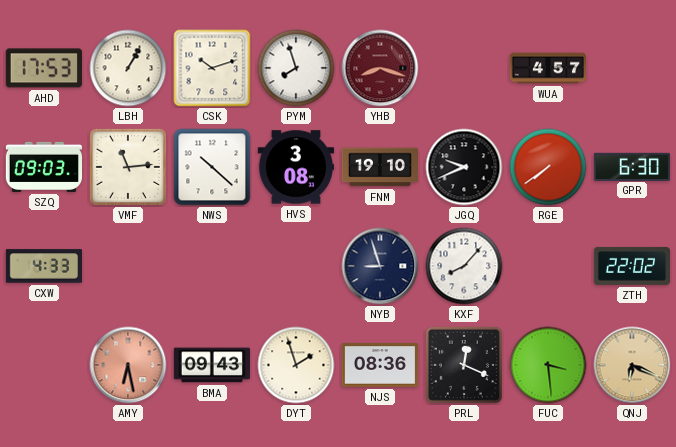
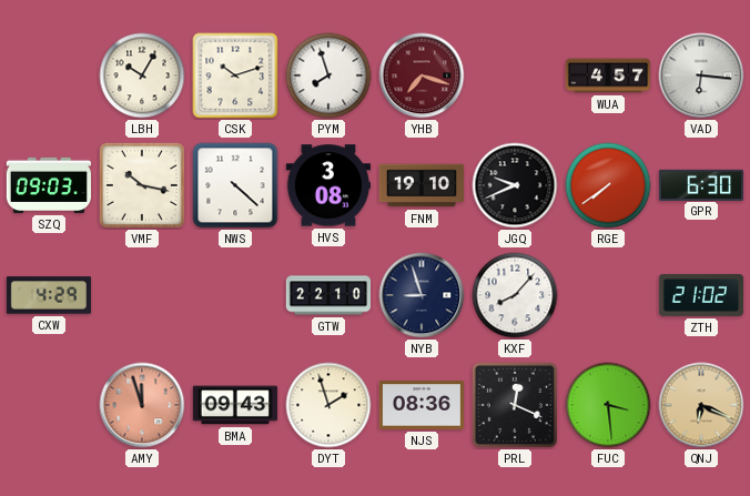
AHD: 17:53 -> none (44, 68)
LBH: 1:05 -> 10:05 (142, 75)
YHB: 8:18 -> 7:18 (422, 75)
VAD: none -> 6:16 (701, 75)
VMF: 11:14 -> 10:17 (142, 185)
NWS: 10:22 -> 4:22 (235, 185)
CXW: 4:33 -> 4:29 (48, 295)
GTW: none -> 22:10 (327, 295)
ZTH: 22:02 -> 21:02 (700, 295)
AMY: 6:28 -> 11:57 (142, 405)
